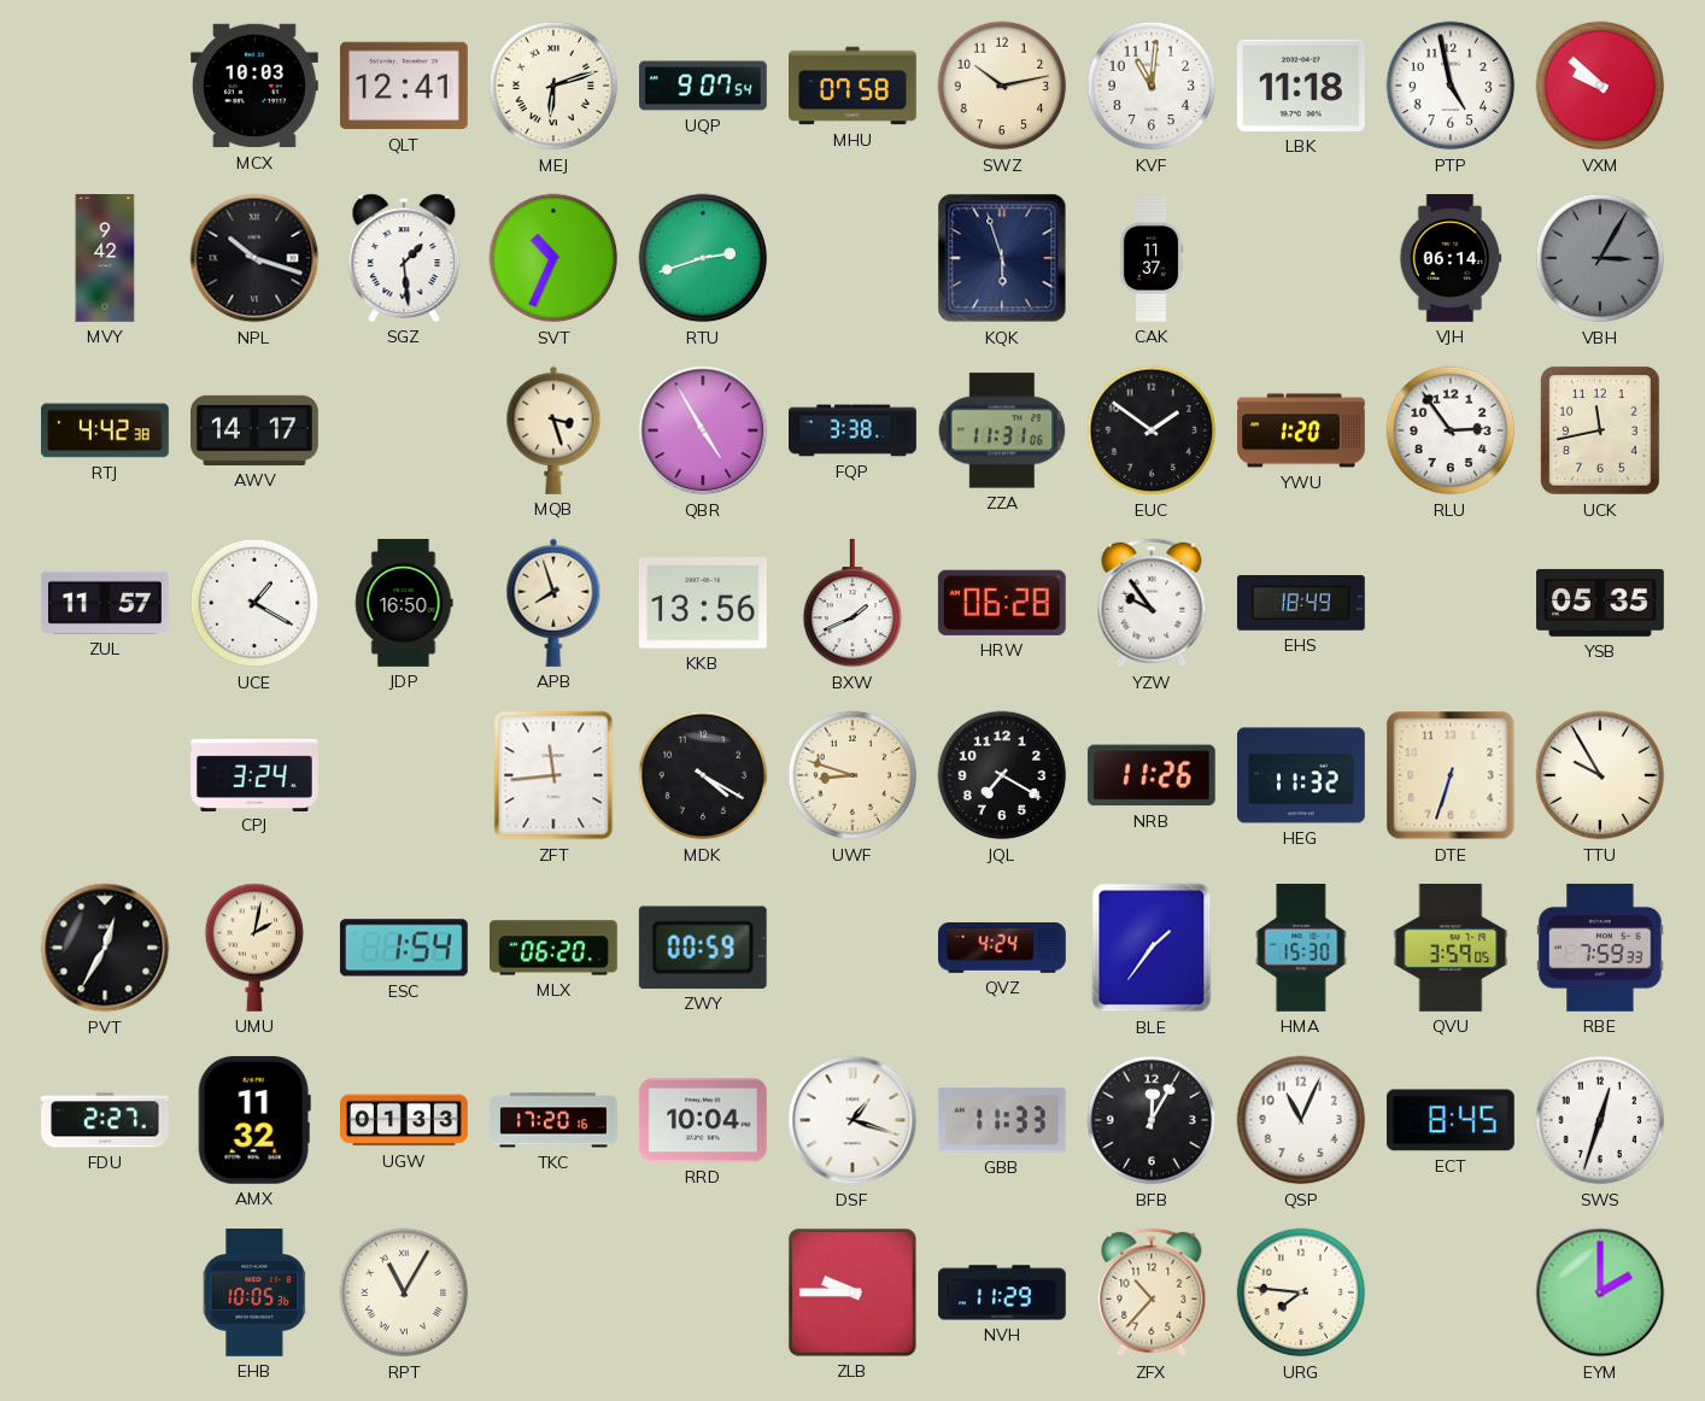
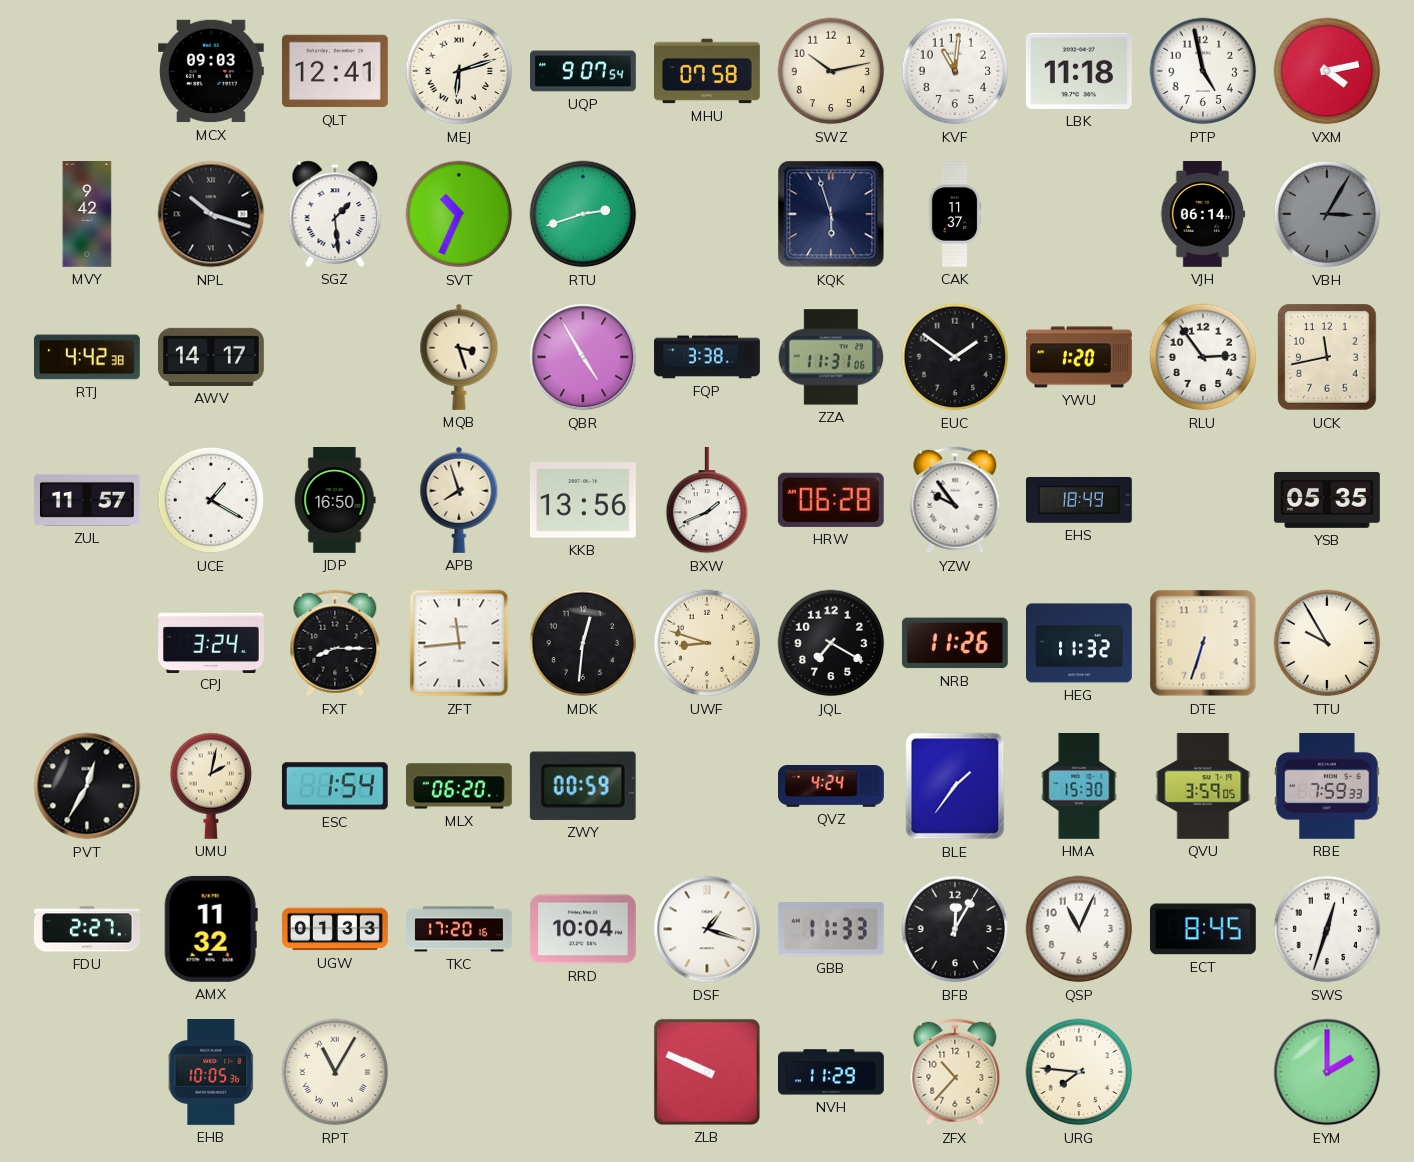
MCX: 10:03 -> 09:03 (212, 71)
VXM: 9:52 -> 4:13 (1327, 71)
FXT: none -> 8:15 (335, 643)
MDK: 4:20 -> 12:31 (583, 643)
ZLB: 9:45 -> 9:49 (707, 1072)
